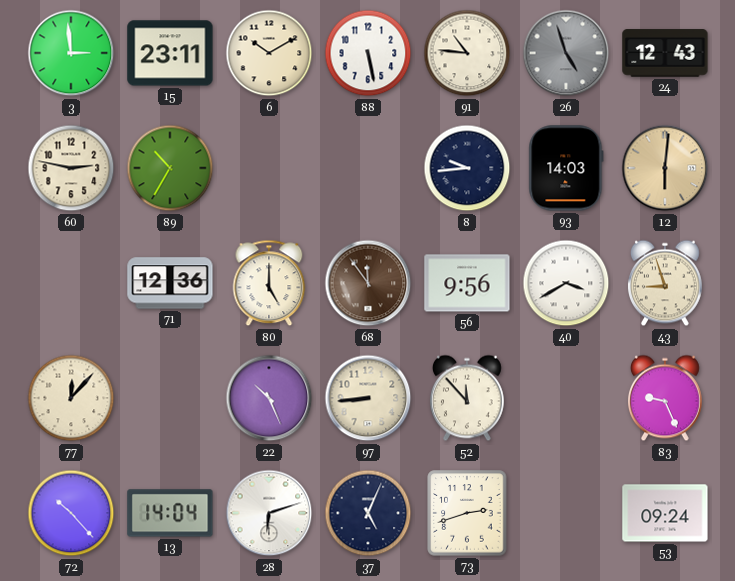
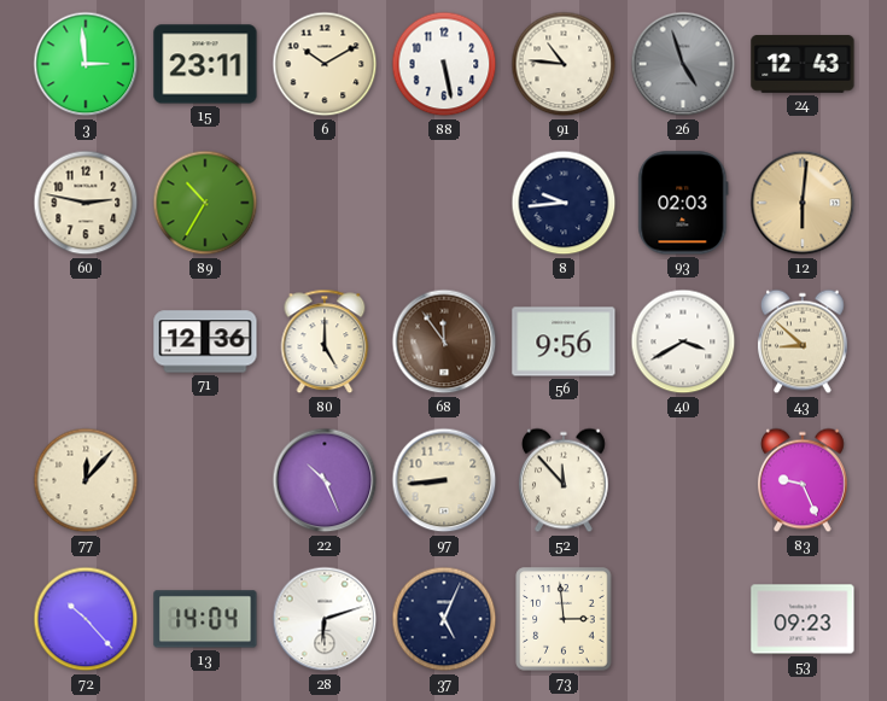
93: 14:03 -> 02:03 (683, 203)
43: 8:57 -> 8:52 (803, 341)
73: 2:42 -> 2:59 (564, 619)
53: 09:24 -> 09:23 (803, 619)
